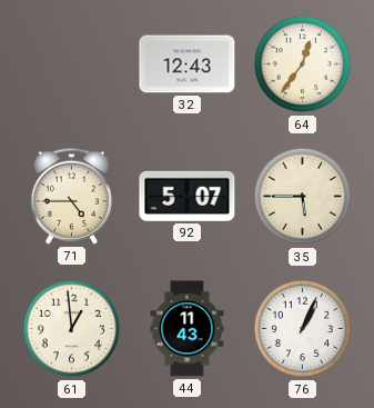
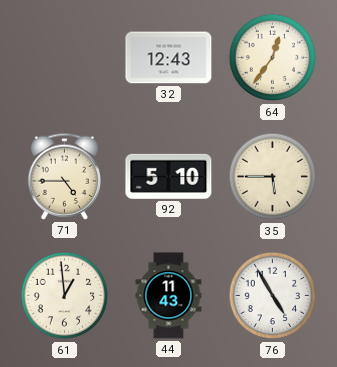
92: 5:07 -> 5:10 (169, 176)
76: 1:04 -> 4:55 (273, 296)
